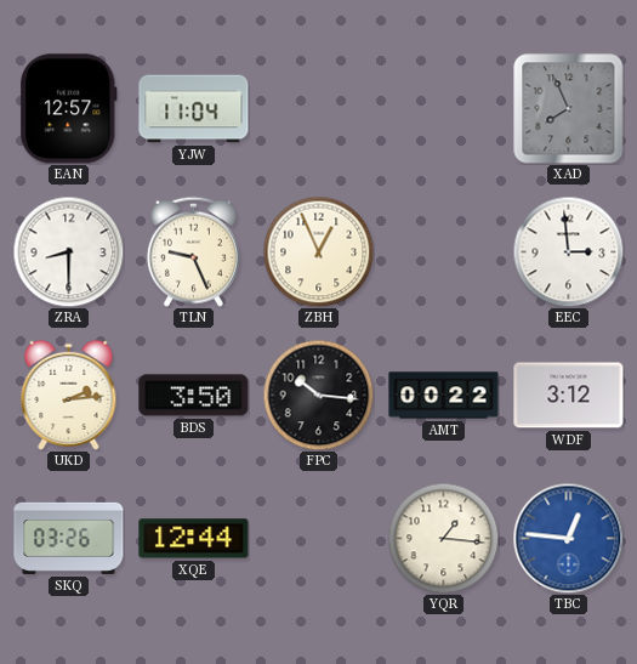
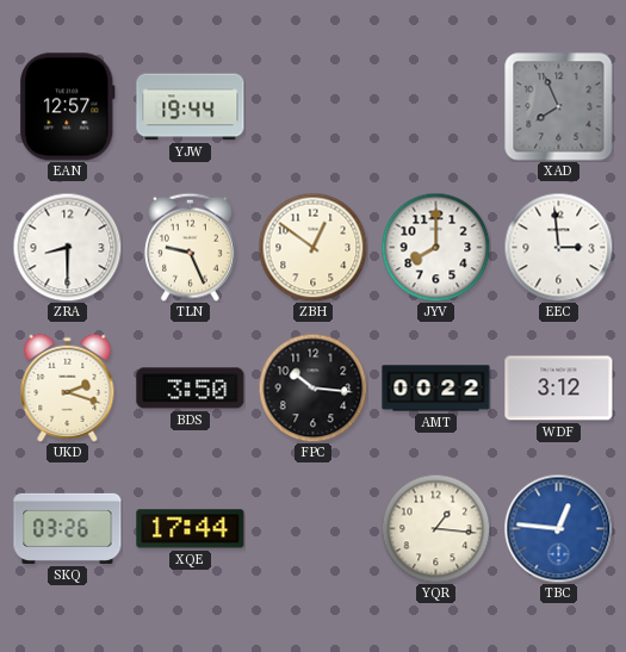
YJW: 11:04 -> 19:44 (191, 107)
ZBH: 12:56 -> 12:51 (312, 247)
JYV: none -> 8:00 (435, 247)
UKD: 2:14 -> 2:18 (68, 387)
XQE: 12:44 -> 17:44 (191, 529)
